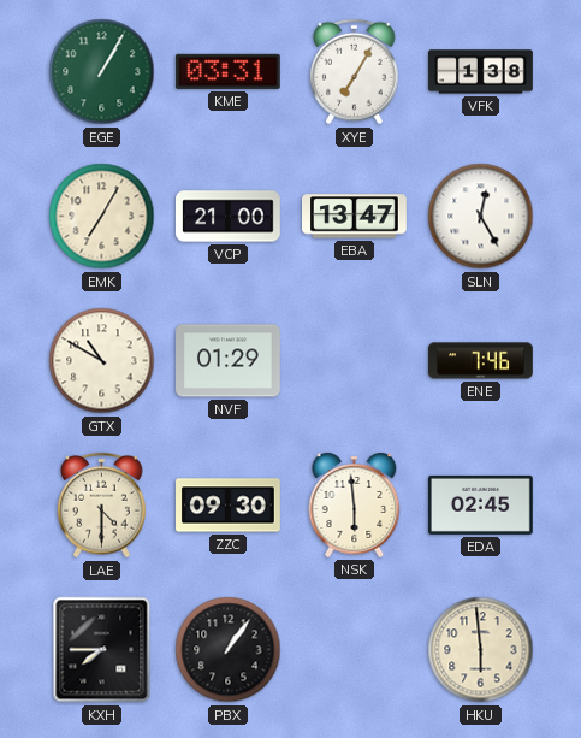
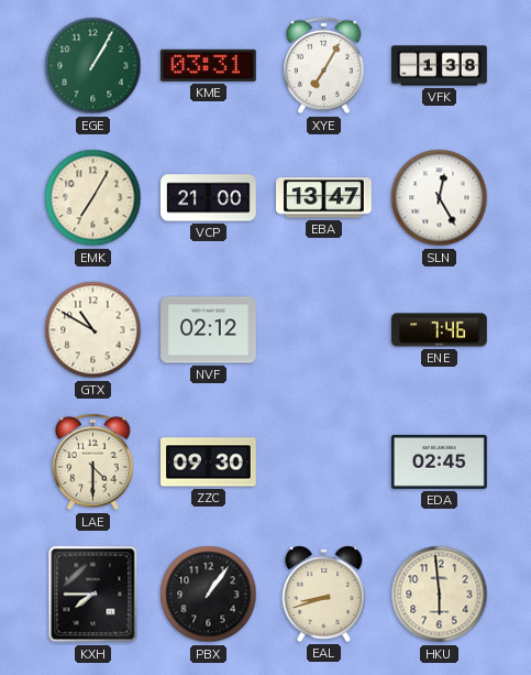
NVF: 01:29 -> 02:12 (209, 330)
NSK: 5:59 -> none (355, 504)
EAL: none -> 8:42 (324, 594)
